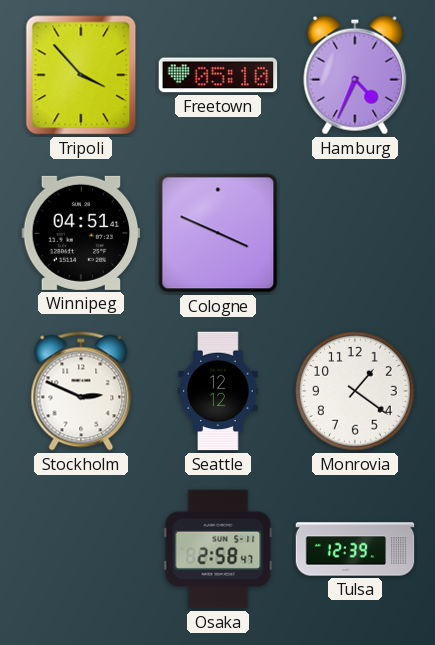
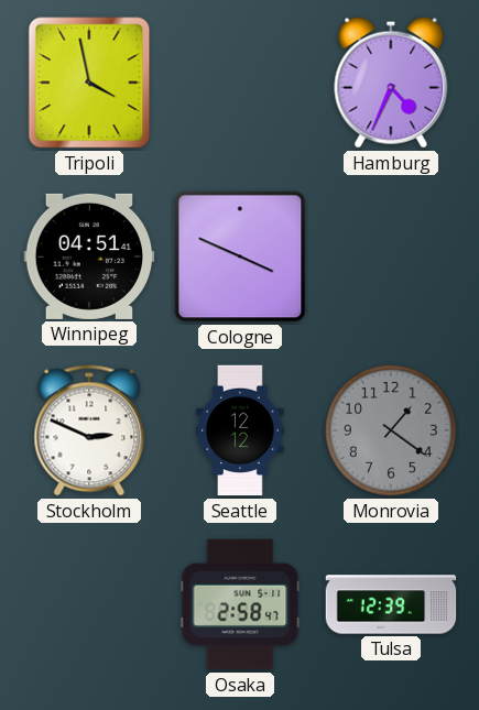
Tripoli: 3:53 -> 3:58 (89, 83)
Freetown: 05:10 -> none (218, 75)
Monrovia dial: white -> grey (392, 432)
